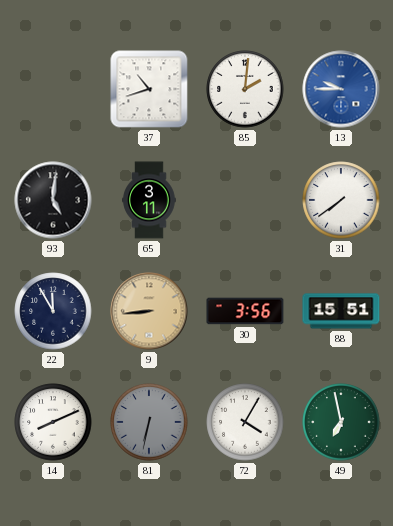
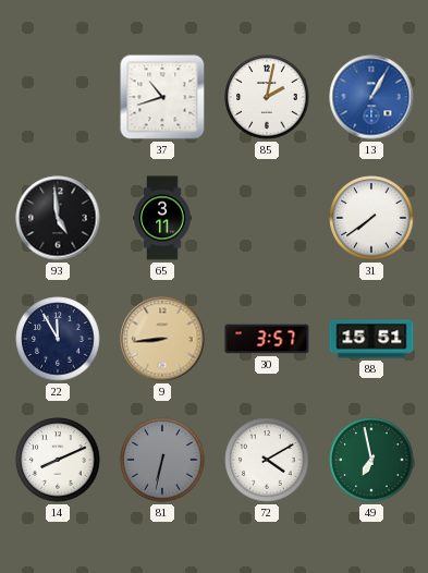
85: 2:01 -> 2:02 (267, 97)
13: 9:45 -> 1:05 (371, 97)
93: 5:01 -> 4:59 (58, 218)
30: 3:56 -> 3:57 (267, 339)
72: 4:05 -> 4:10 (267, 460)
